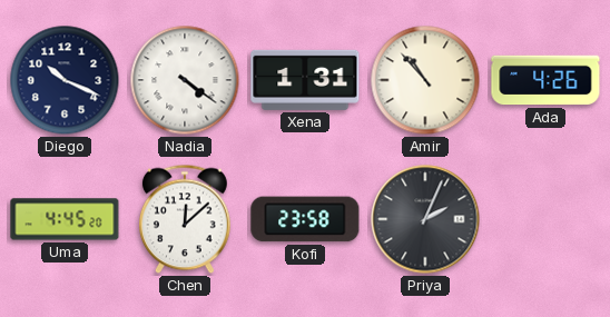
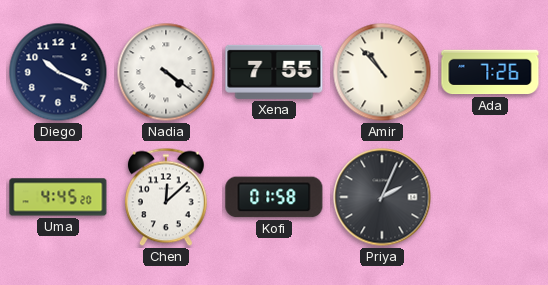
Xena: 1:31 -> 7:55 (274, 72)
Ada: 4:26 -> 7:26 (490, 72)
Kofi: 23:58 -> 01:58 (274, 197)
